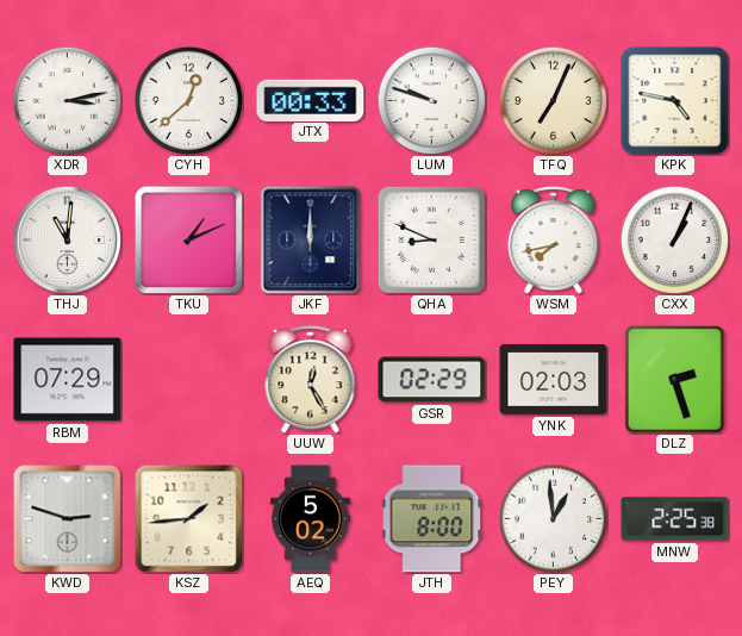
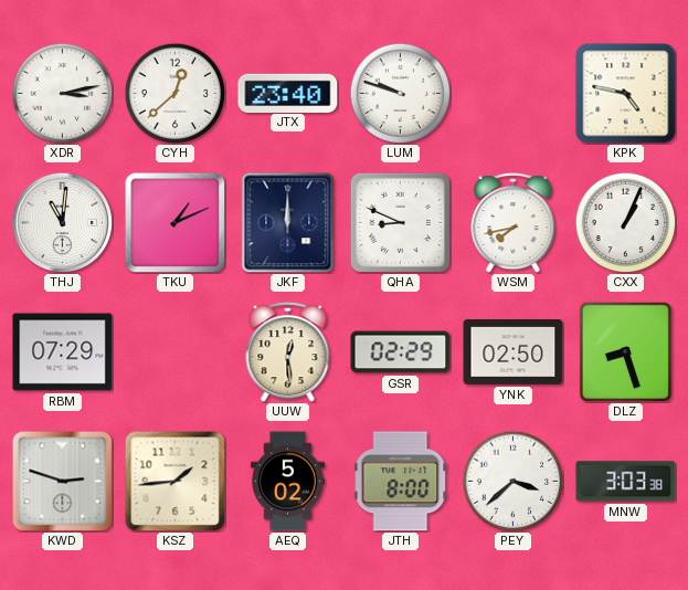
JTX: 00:33 -> 23:40 (288, 93)
TFQ: 7:04 -> none (553, 100)
UUW: 12:25 -> 12:29 (288, 352)
YNK: 02:03 -> 02:50 (514, 351)
DLZ: 2:27 -> 8:27 (625, 351)
PEY: 12:59 -> 3:38 (512, 481)
MNW: 2:25 -> 3:03 (626, 482)
